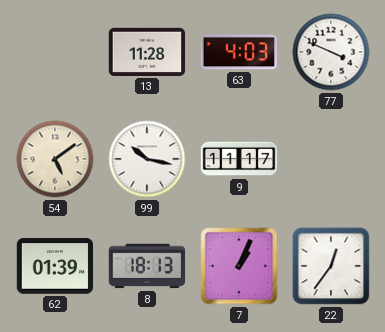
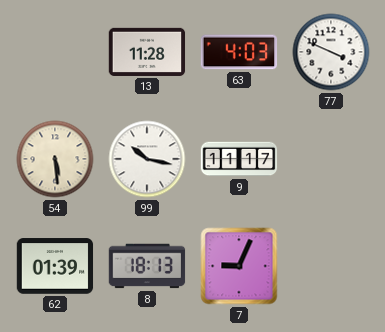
54: 5:09 -> 5:29 (55, 159)
7: 1:04 -> 9:04 (239, 266)
22: 12:36 -> none (331, 266)
